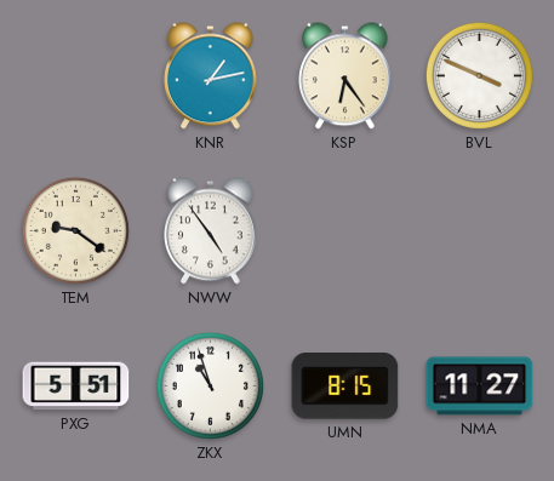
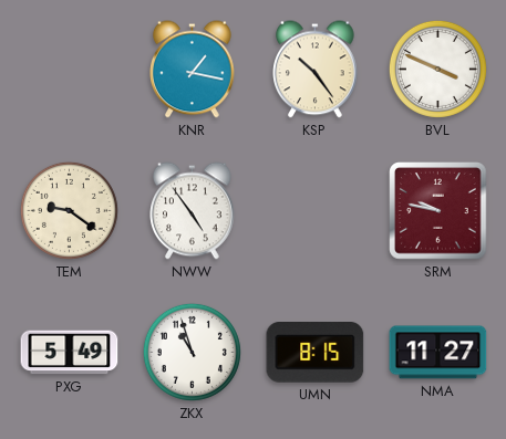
KNR: 1:13 -> 1:17 (193, 70)
KSP: 6:24 -> 10:24 (316, 70)
SRM: none -> 9:47 (438, 211)
PXG: 5:51 -> 5:49 (70, 353)
